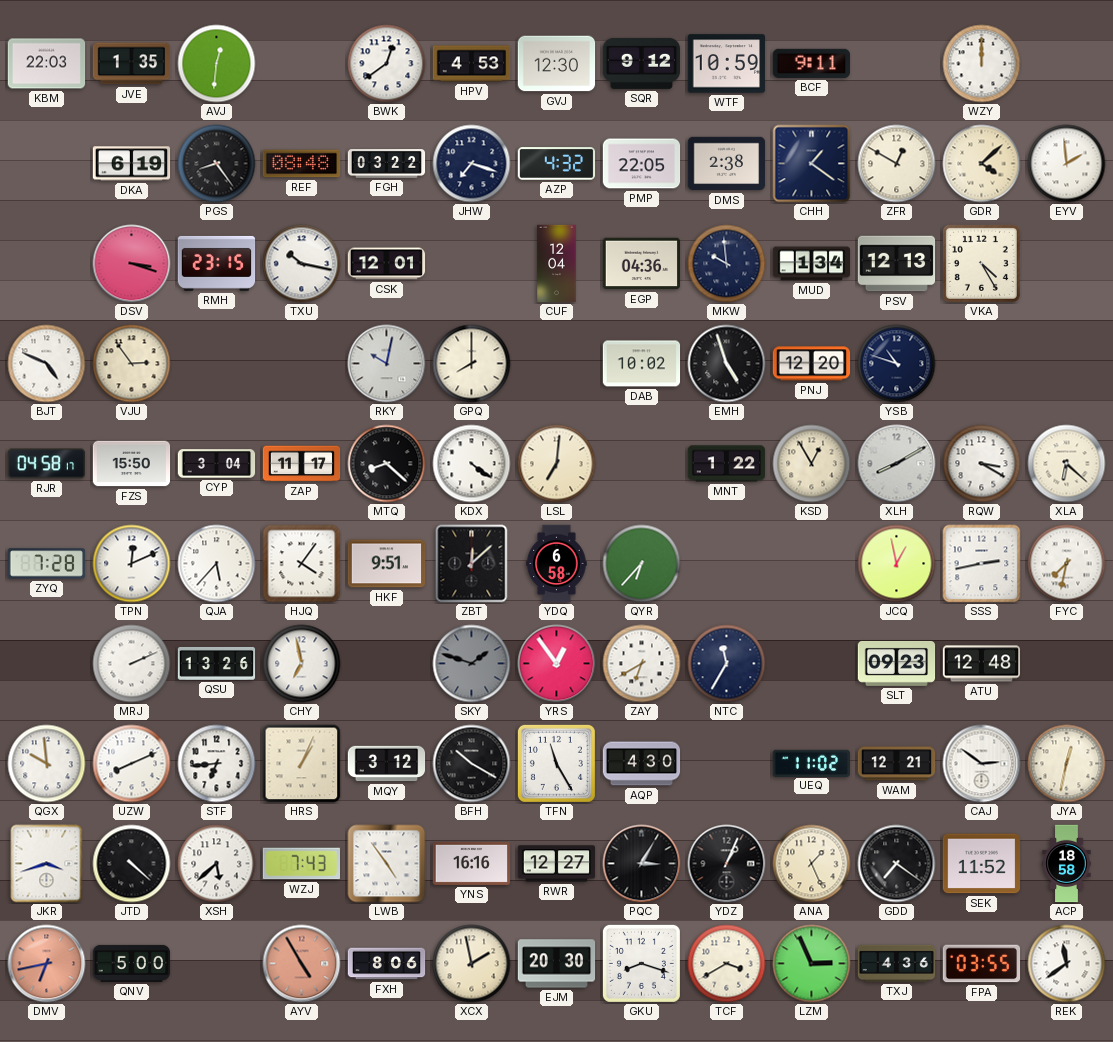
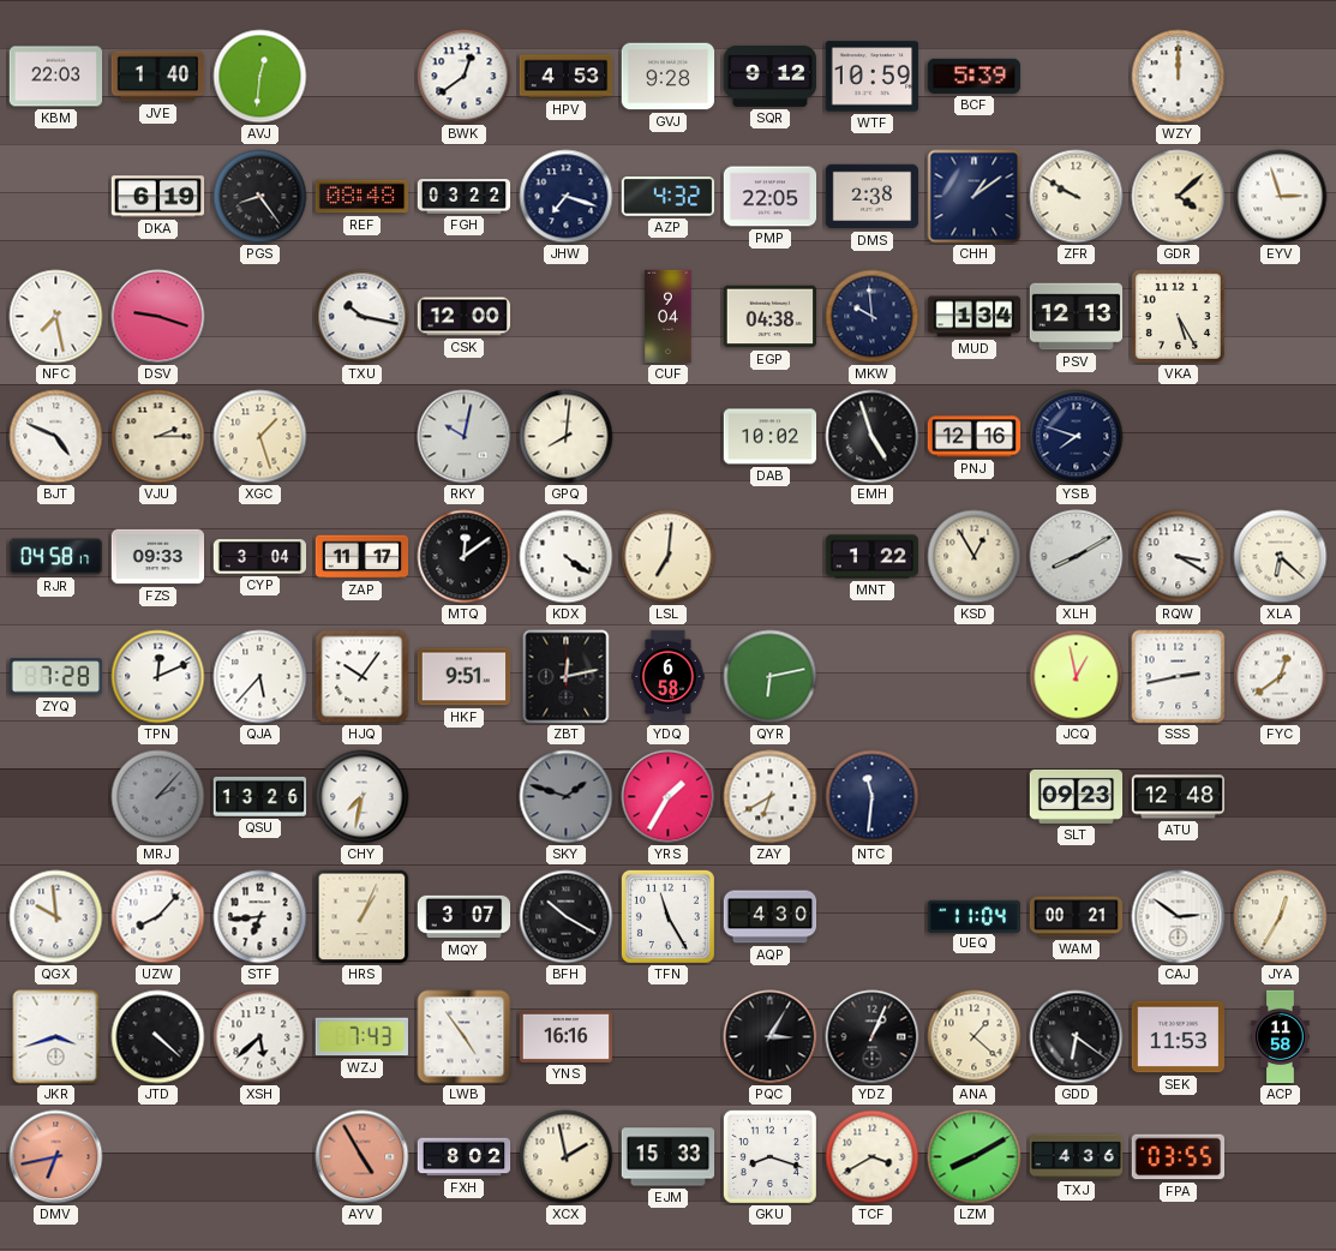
JVE: 1:35 -> 1:40 (158, 77)
GVJ: 12:30 -> 9:28 (669, 77)
BCF: 9:11 -> 5:39 (973, 76)
CHH: 1:21 -> 1:09 (975, 197)
ZFR: 12:50 -> 9:50 (1077, 197)
EYV: 1:59 -> 2:57 (1281, 197)
NFC: none -> 7:28 (56, 317)
DSV: 3:18 -> 9:18 (158, 317)
RMH: 23:15 -> none (217, 263)
CSK: 12:01 -> 12:00 (465, 317)
CUF: 12:04 -> 9:04 (669, 317)
EGP: 04:36 -> 04:38 (771, 317)
VKA: 4:25 -> 5:25 (1178, 316)
VJU: 2:54 -> 2:15 (158, 437)
XGC: none -> 1:27 (260, 437)
GPQ: 8:00 -> 8:01 (567, 437)
PNJ: 12:20 -> 12:16 (975, 437)
YSB: 10:48 -> 7:48 (1077, 437)
FZS: 15:50 -> 09:33 (158, 557)
MTQ: 8:22 -> 12:09 (465, 557)
HJQ: 4:06 -> 10:06 (363, 677)
ZBT: 12:08 -> 12:13 (567, 677)
QYR: 6:37 -> 6:13 (771, 677)
FYC: 7:32 -> 12:39 (1281, 677)
MRJ: 2:11 -> 2:07 (158, 797)
MRJ dial: white -> grey (158, 797)
CHY: 6:58 -> 7:32 (363, 797)
YRS: 12:54 -> 1:35 (669, 797)
NTC: 11:35 -> 11:31 (873, 797)
UZW: 8:11 -> 8:07 (158, 917)
MQY: 3:12 -> 3:07 (465, 917)
UEQ: 11:02 -> 11:04 (973, 916)
WAM: 12:21 -> 00:21 (1077, 917)
JYA: 12:32 -> 12:35 (1281, 917)
RWR: 12:27 -> none (557, 864)
ANA: 1:26 -> 1:22 (975, 1037)
GDD: 7:21 -> 6:21 (1077, 1037)
SEK: 11:52 -> 11:53 (1179, 1037)
ACP: 18:58 -> 11:58 (1281, 1037)
QNV: 5:00 -> none (132, 963)
FXH: 8:06 -> 8:02 (465, 1157)
EJM: 20:30 -> 15:33 (669, 1157)
LZM: 2:56 -> 8:10 (975, 1157)
REK: 11:39 -> none (1067, 964)
